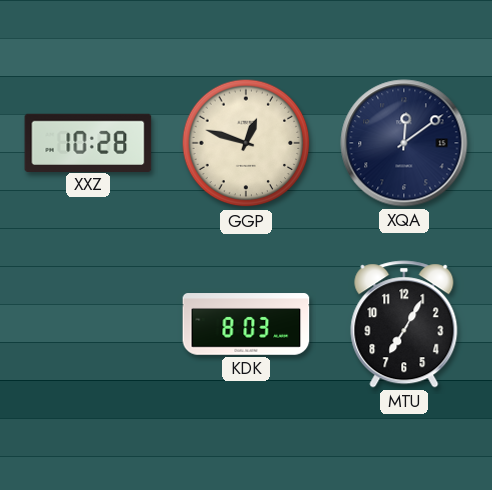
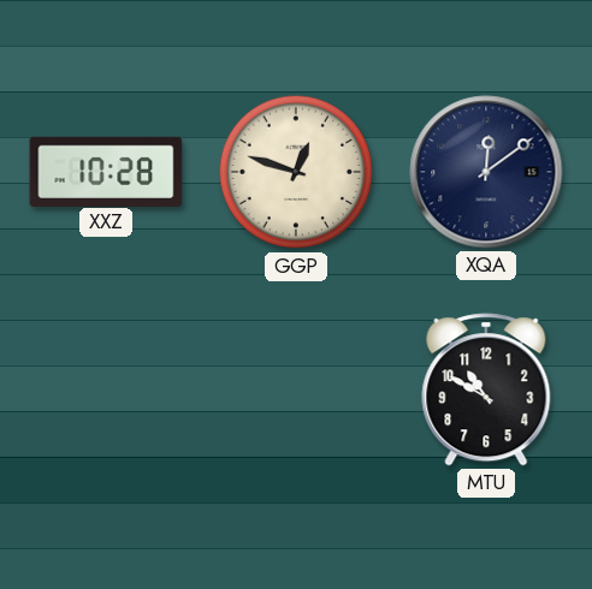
KDK: 8:03 -> none (246, 324)
MTU: 7:05 -> 10:50 (486, 389)
